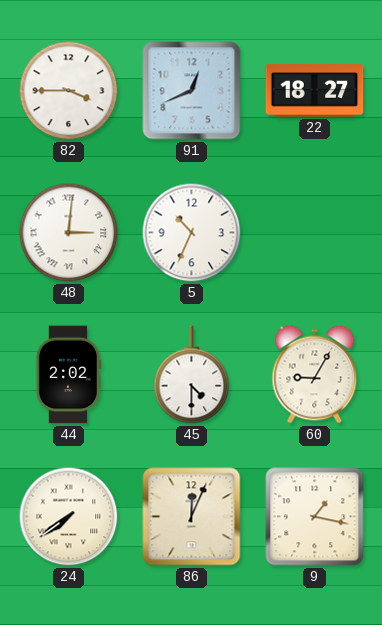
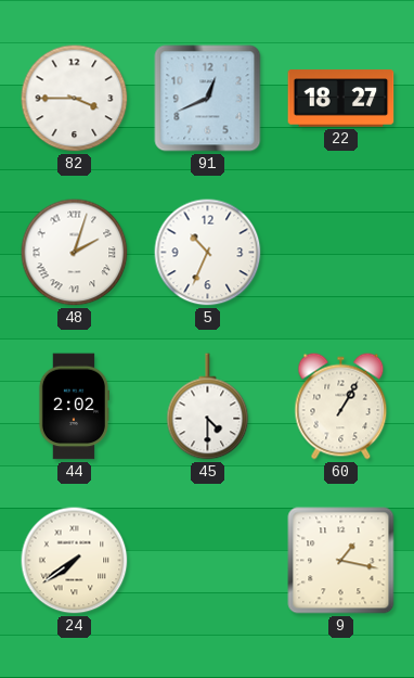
48: 3:01 -> 2:03 (75, 253)
60: 9:05 -> 1:05 (341, 407)
86: 12:04 -> none (192, 517)
